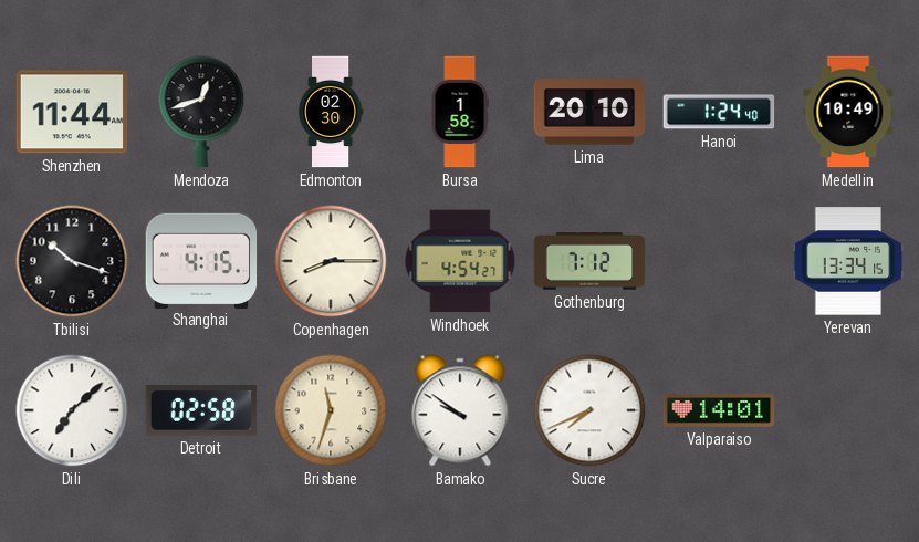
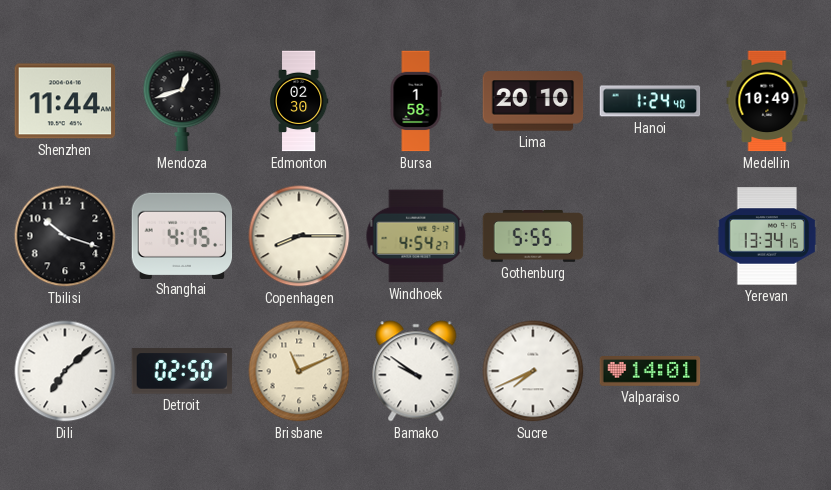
Gothenburg: 7:12 -> 5:55 (533, 237)
Detroit: 02:58 -> 02:50 (182, 371)
Brisbane: 11:33 -> 11:11 (299, 371)
